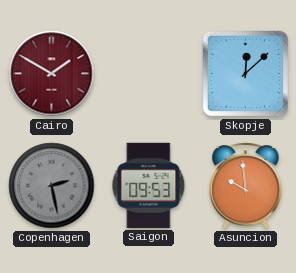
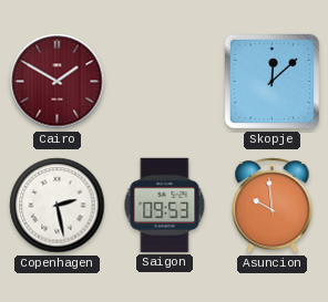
Copenhagen dial: grey -> white (58, 206)
